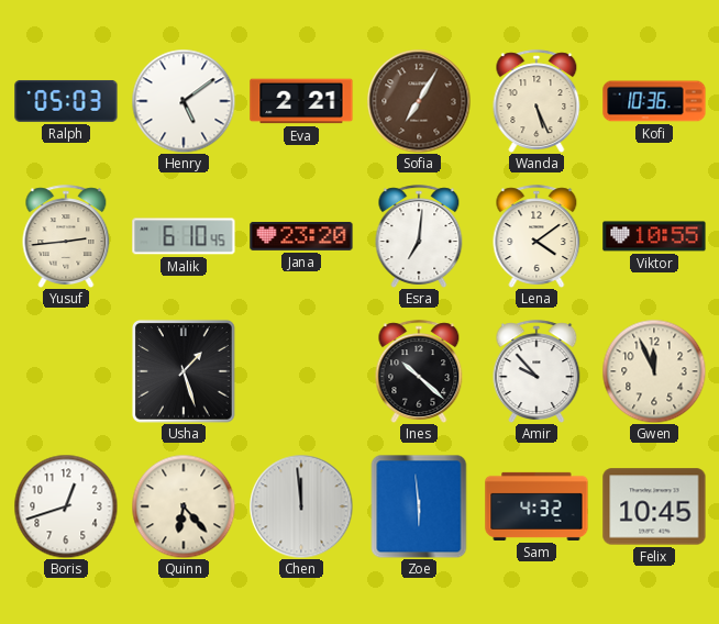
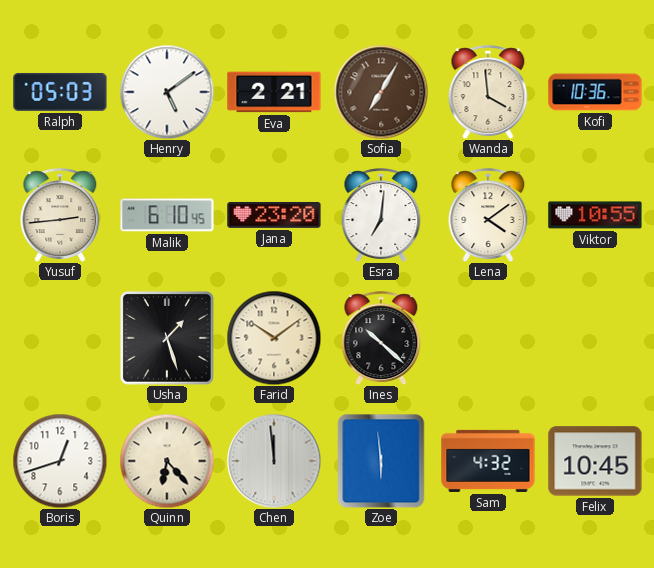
Wanda: 5:26 -> 3:59 (488, 92)
Farid: none -> 10:09 (274, 338)
Amir: 9:53 -> none (537, 371)
Gwen: 11:56 -> none (654, 371)
